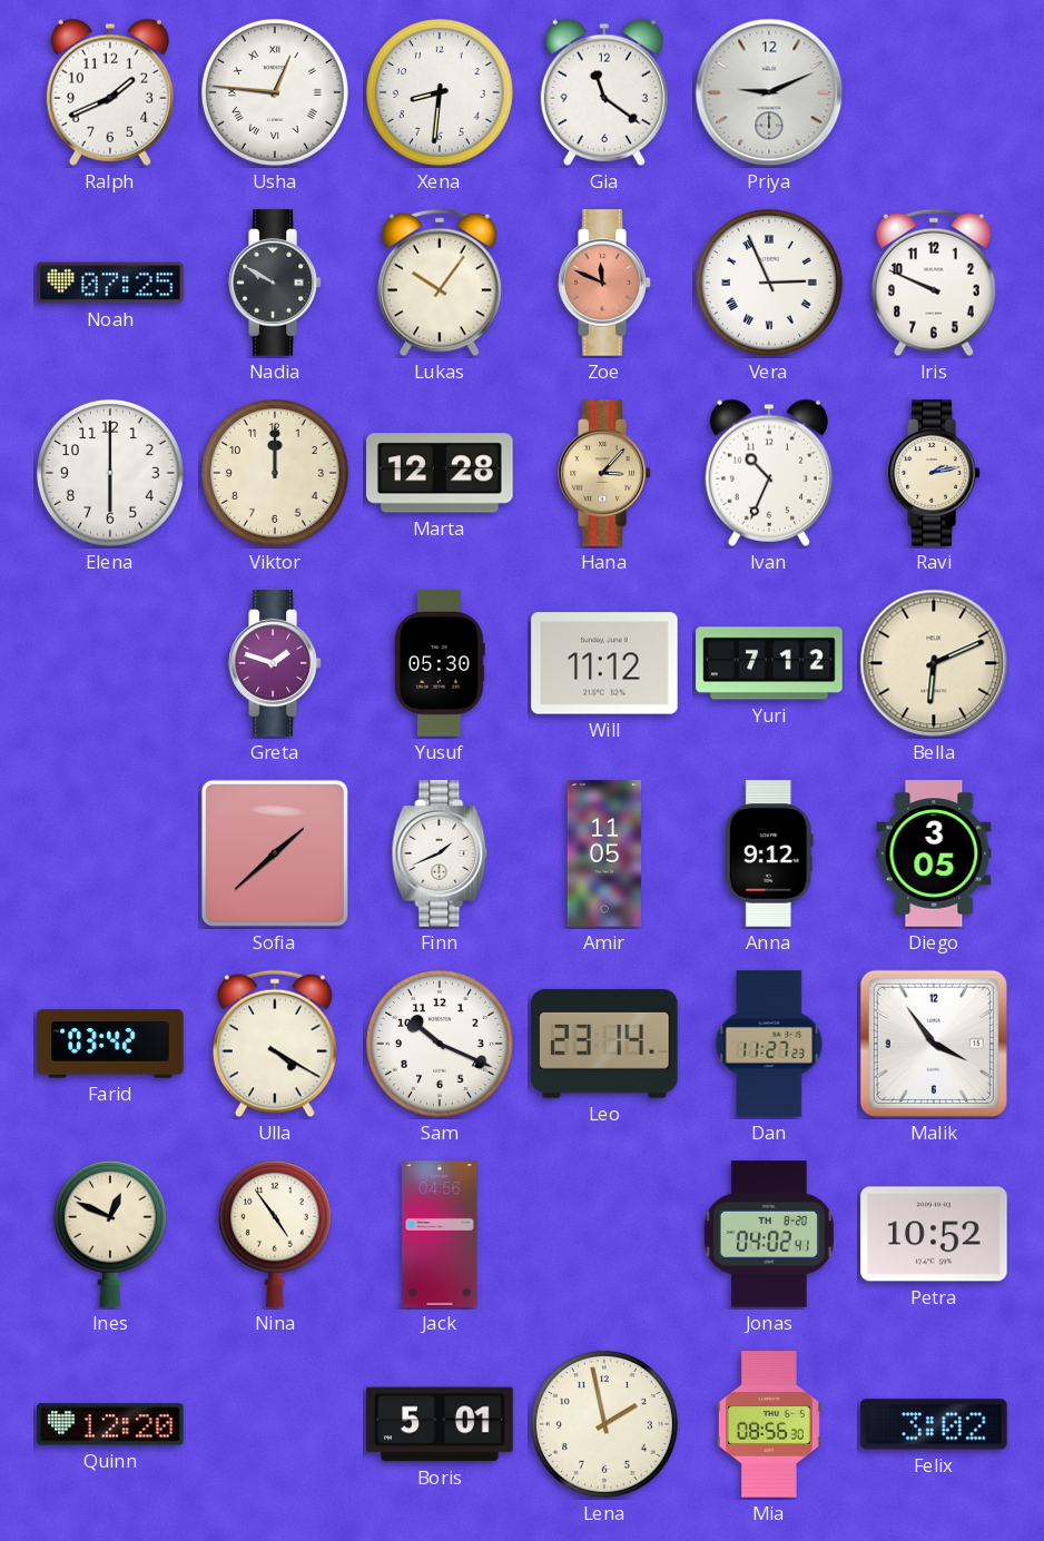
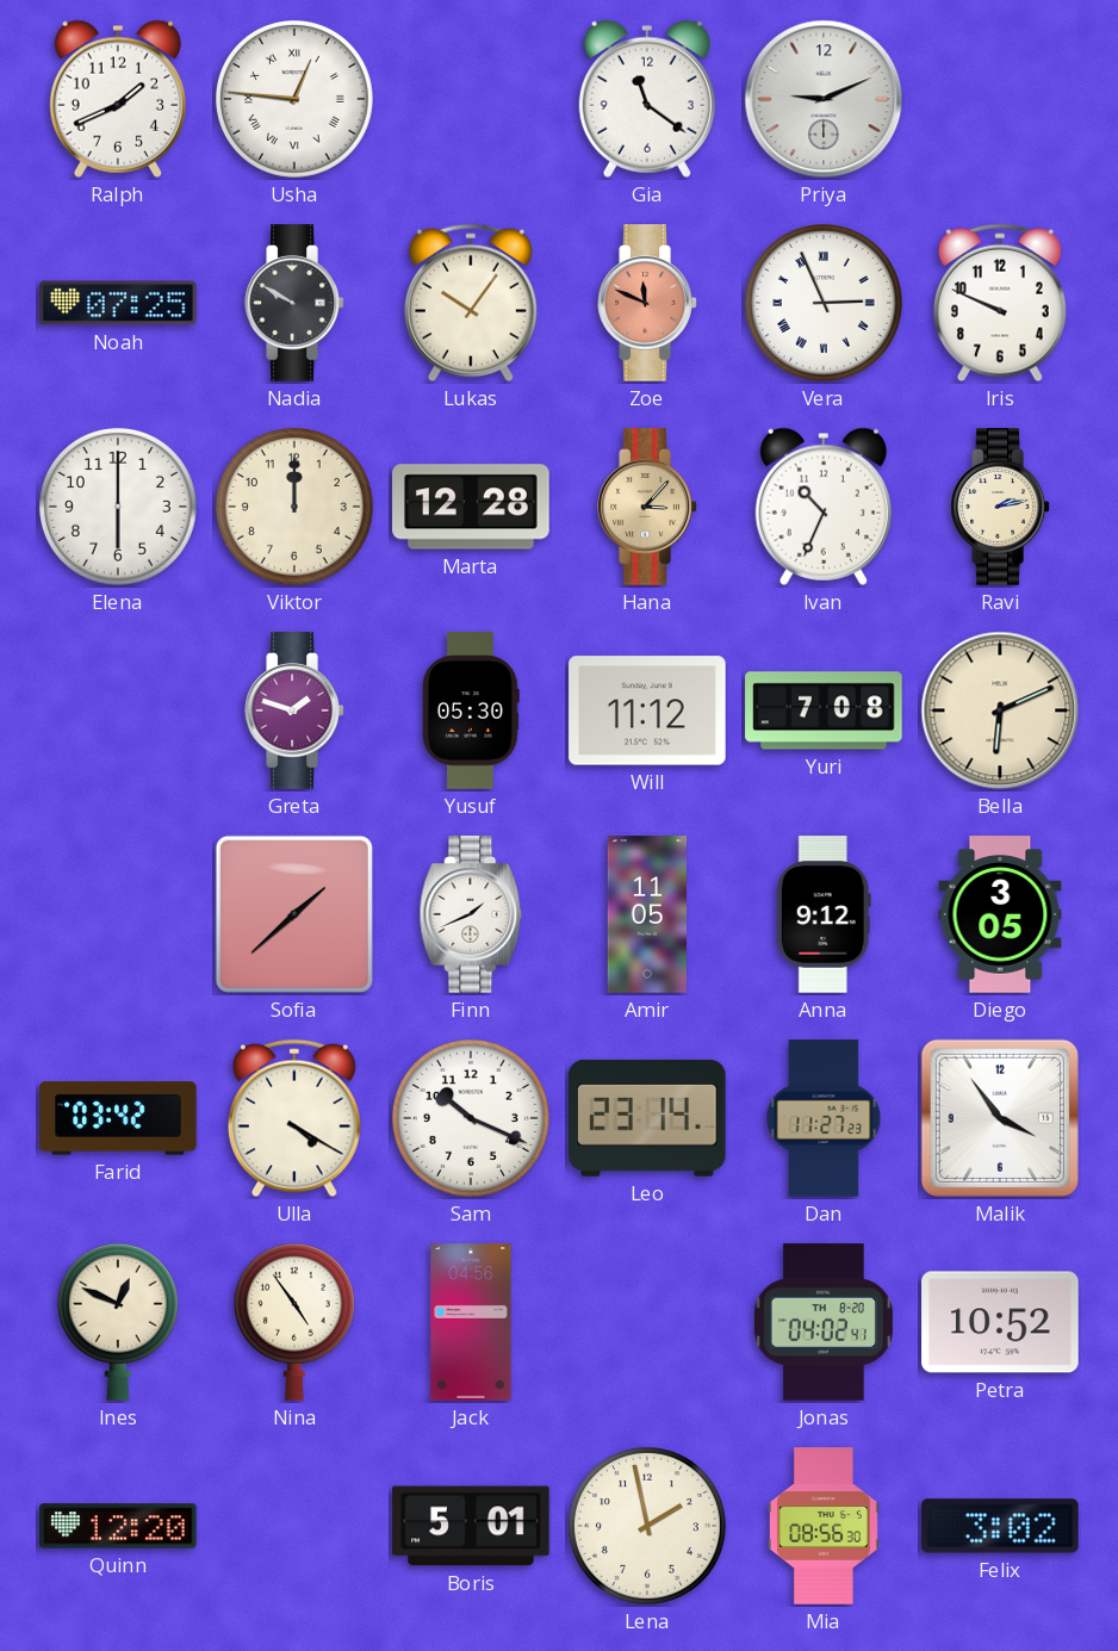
Xena: 8:31 -> none (440, 92)
Yuri: 7:12 -> 7:08 (824, 710)
